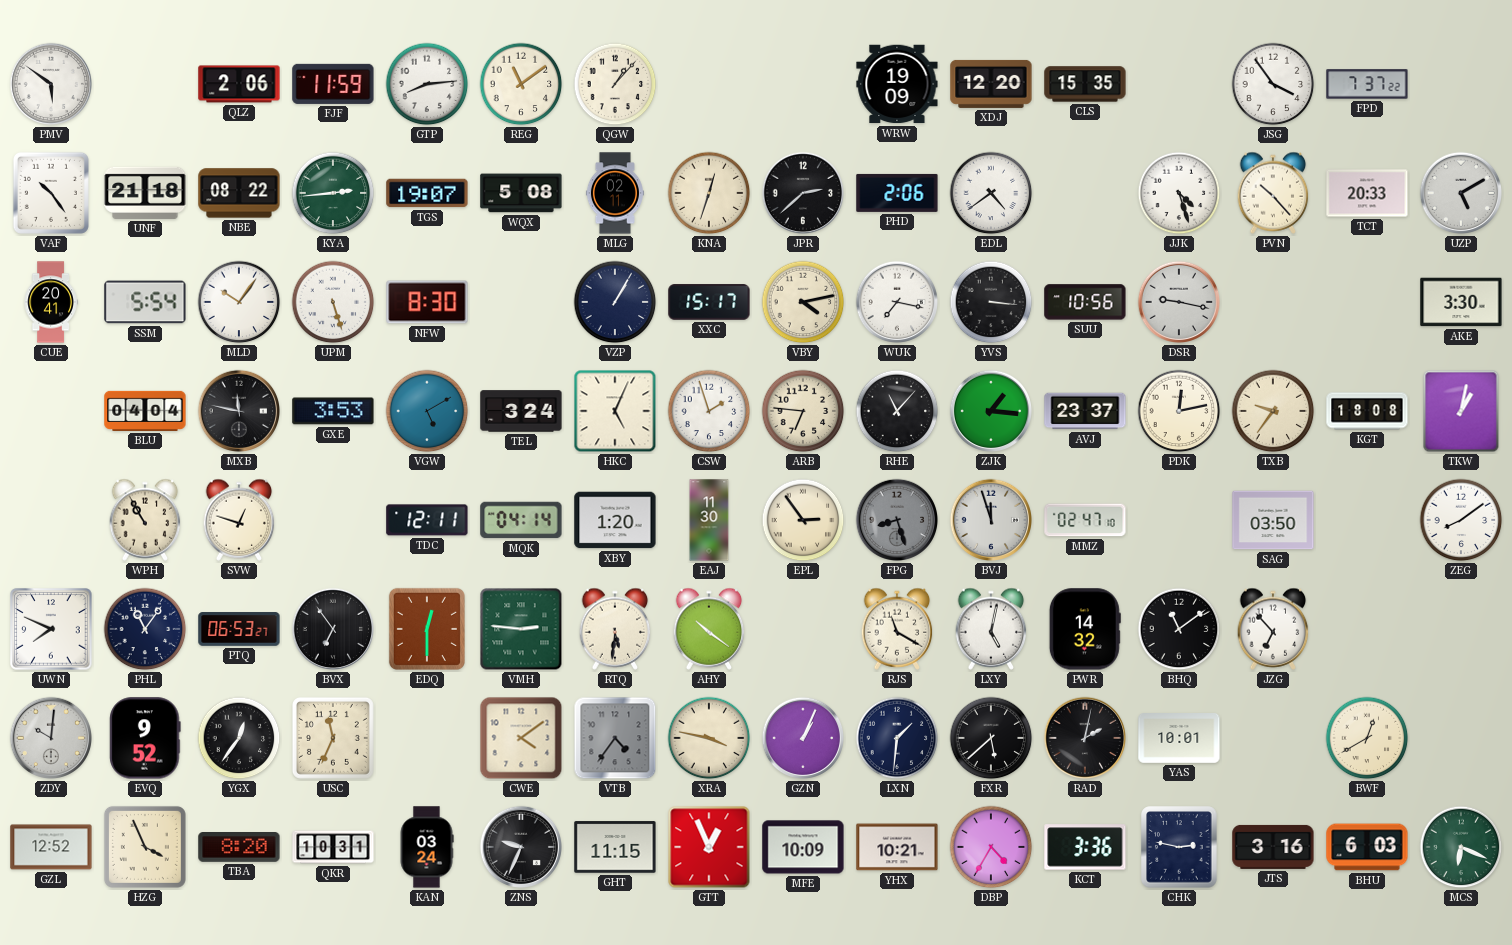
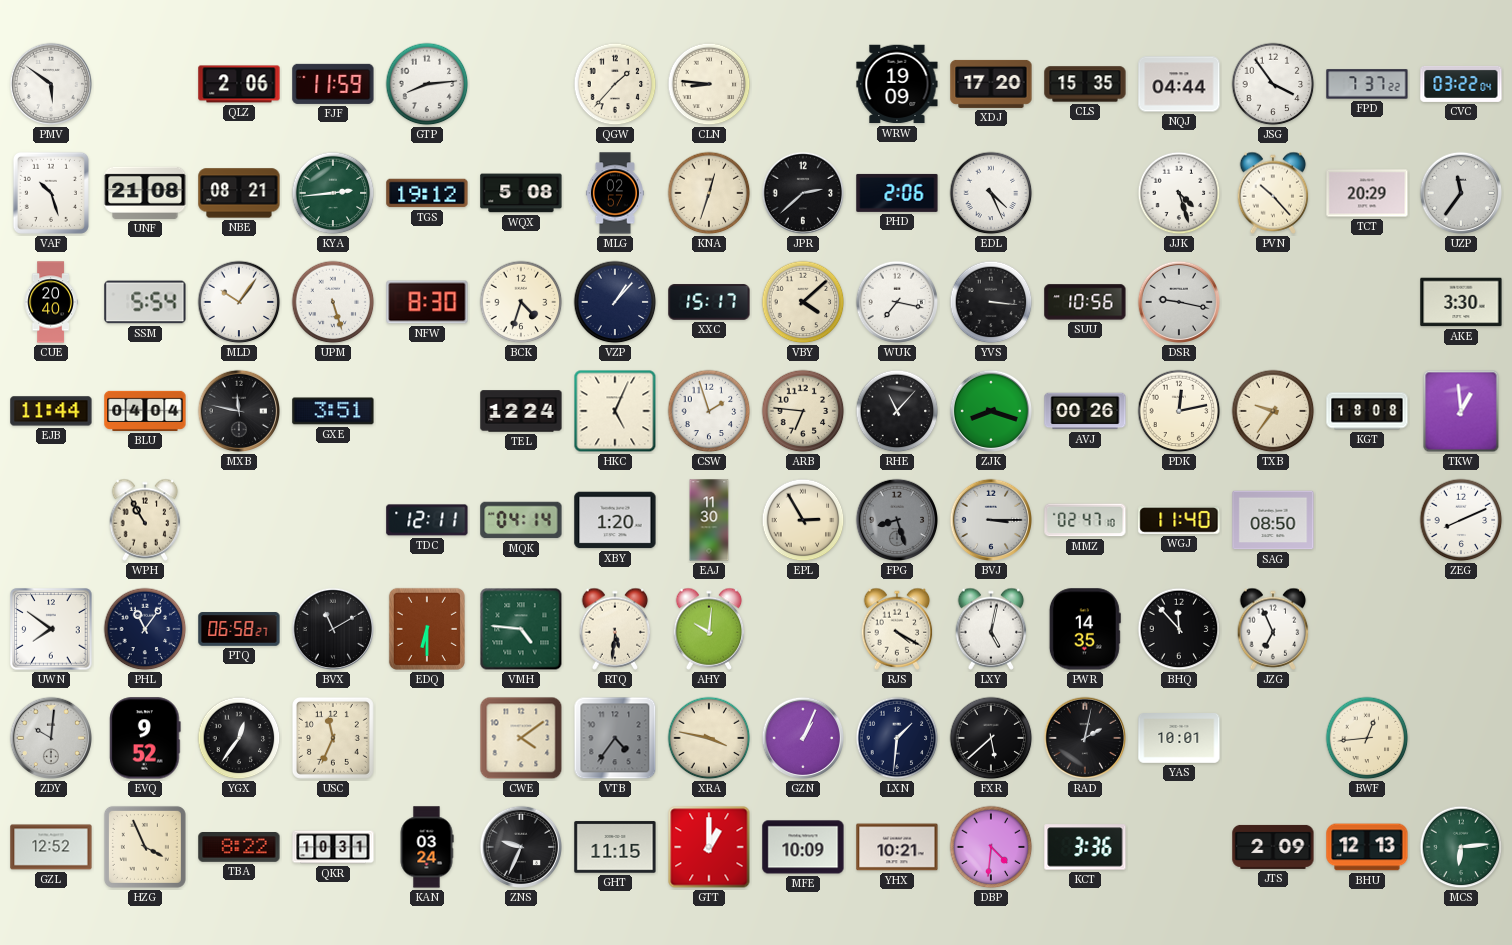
REG: 11:09 -> none (521, 84)
QGW: 1:07 -> 1:37 (615, 84)
CLN: none -> 8:46 (709, 84)
XDJ: 12:20 -> 17:20 (991, 84)
NQJ: none -> 04:44 (1179, 84)
CVC: none -> 03:22 (1461, 84)
VAF: 10:24 -> 10:27 (51, 193)
UNF: 21:18 -> 21:08 (145, 193)
NBE: 08:22 -> 08:21 (239, 193)
TGS: 19:07 -> 19:12 (427, 193)
MLG: 02:11 -> 02:57 (615, 193)
EDL: 4:39 -> 4:26 (991, 193)
TCT: 20:33 -> 20:29 (1367, 193)
UZP: 5:10 -> 11:36 (1461, 193)
CUE: 20:41 -> 20:40 (51, 302)
BCK: none -> 4:33 (521, 302)
VZP: 1:05 -> 1:07 (615, 302)
VBY: 4:13 -> 4:08 (803, 302)
EJB: none -> 11:44 (51, 411)
GXE: 3:53 -> 3:51 (333, 411)
VGW: 5:10 -> none (427, 411)
TEL: 3:24 -> 12:24 (521, 411)
ZJK: 1:16 -> 8:18 (991, 411)
AVJ: 23:37 -> 00:26 (1085, 411)
TKW: 1:02 -> 12:59 (1461, 411)
SVW: 12:48 -> none (239, 520)
EPL: 2:54 -> 2:55 (803, 520)
BVJ: 11:57 -> 3:15 (991, 520)
WGJ: none -> 11:40 (1179, 520)
SAG: 03:50 -> 08:50 (1273, 520)
ZEG: 8:09 -> 8:11 (1461, 520)
UWN: 7:49 -> 7:51 (51, 629)
PTQ: 06:53 -> 06:58 (239, 629)
BVX: 6:54 -> 11:10 (333, 629)
EDQ: 12:30 -> 6:30 (427, 629)
VMH: 2:46 -> 4:46 (521, 629)
AHY: 10:21 -> 10:01 (709, 629)
RJS: 11:20 -> 4:20 (897, 629)
PWR: 14:32 -> 14:35 (1085, 629)
BHQ: 11:09 -> 11:53 (1179, 629)
JZG: 6:53 -> 6:56 (1273, 629)
BWF: 12:40 -> 12:44 (1367, 738)
TBA: 8:20 -> 8:22 (239, 847)
GTT: 12:56 -> 1:00 (709, 847)
DBP: 4:35 -> 4:31 (991, 847)
CHK: 2:47 -> none (1179, 847)
JTS: 3:16 -> 2:09 (1273, 847)
BHU: 6:03 -> 12:13 (1367, 847)
MCS: 6:19 -> 6:14 (1461, 847)
